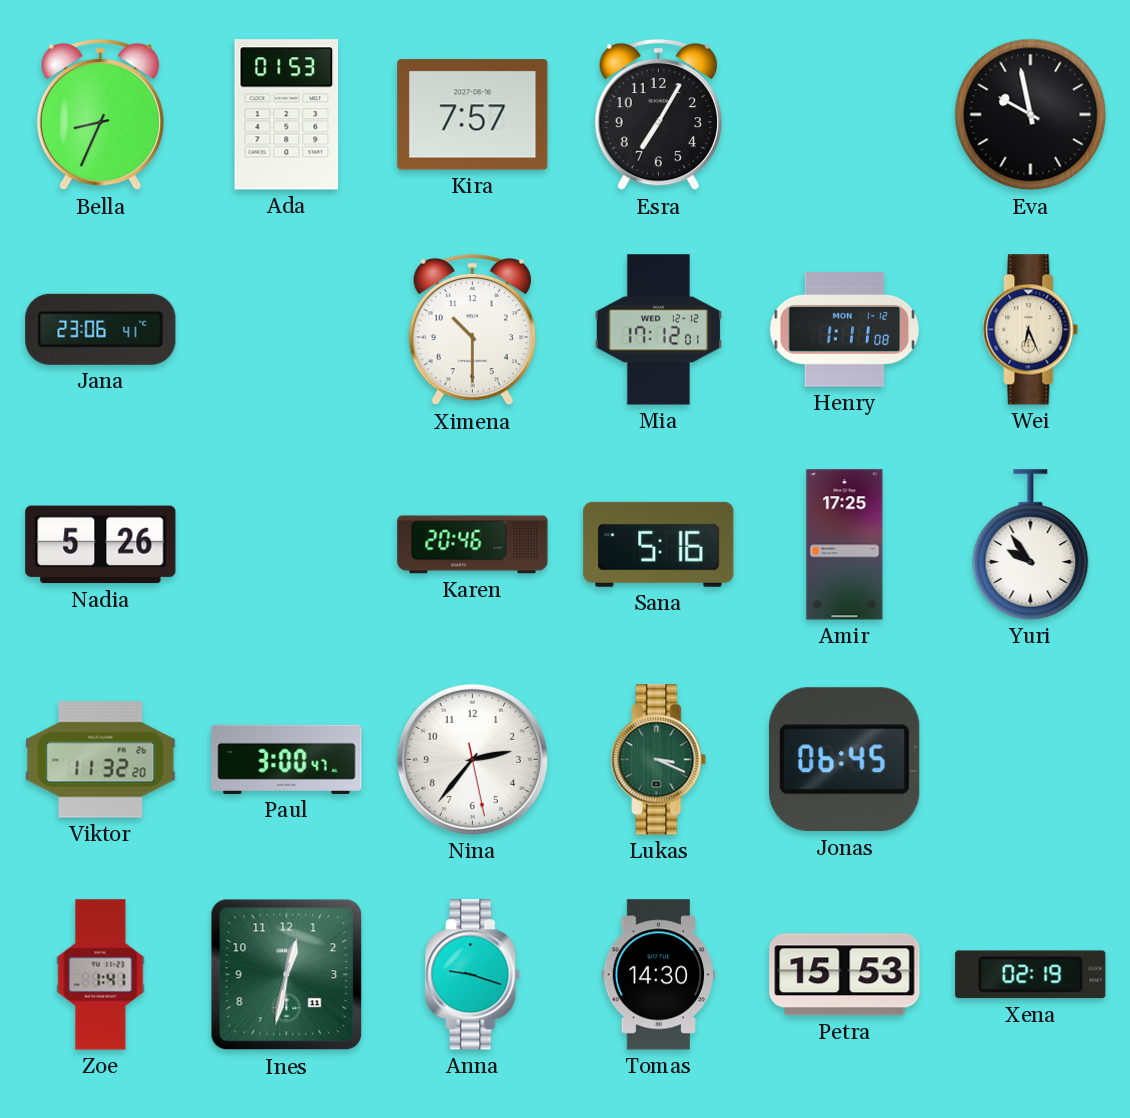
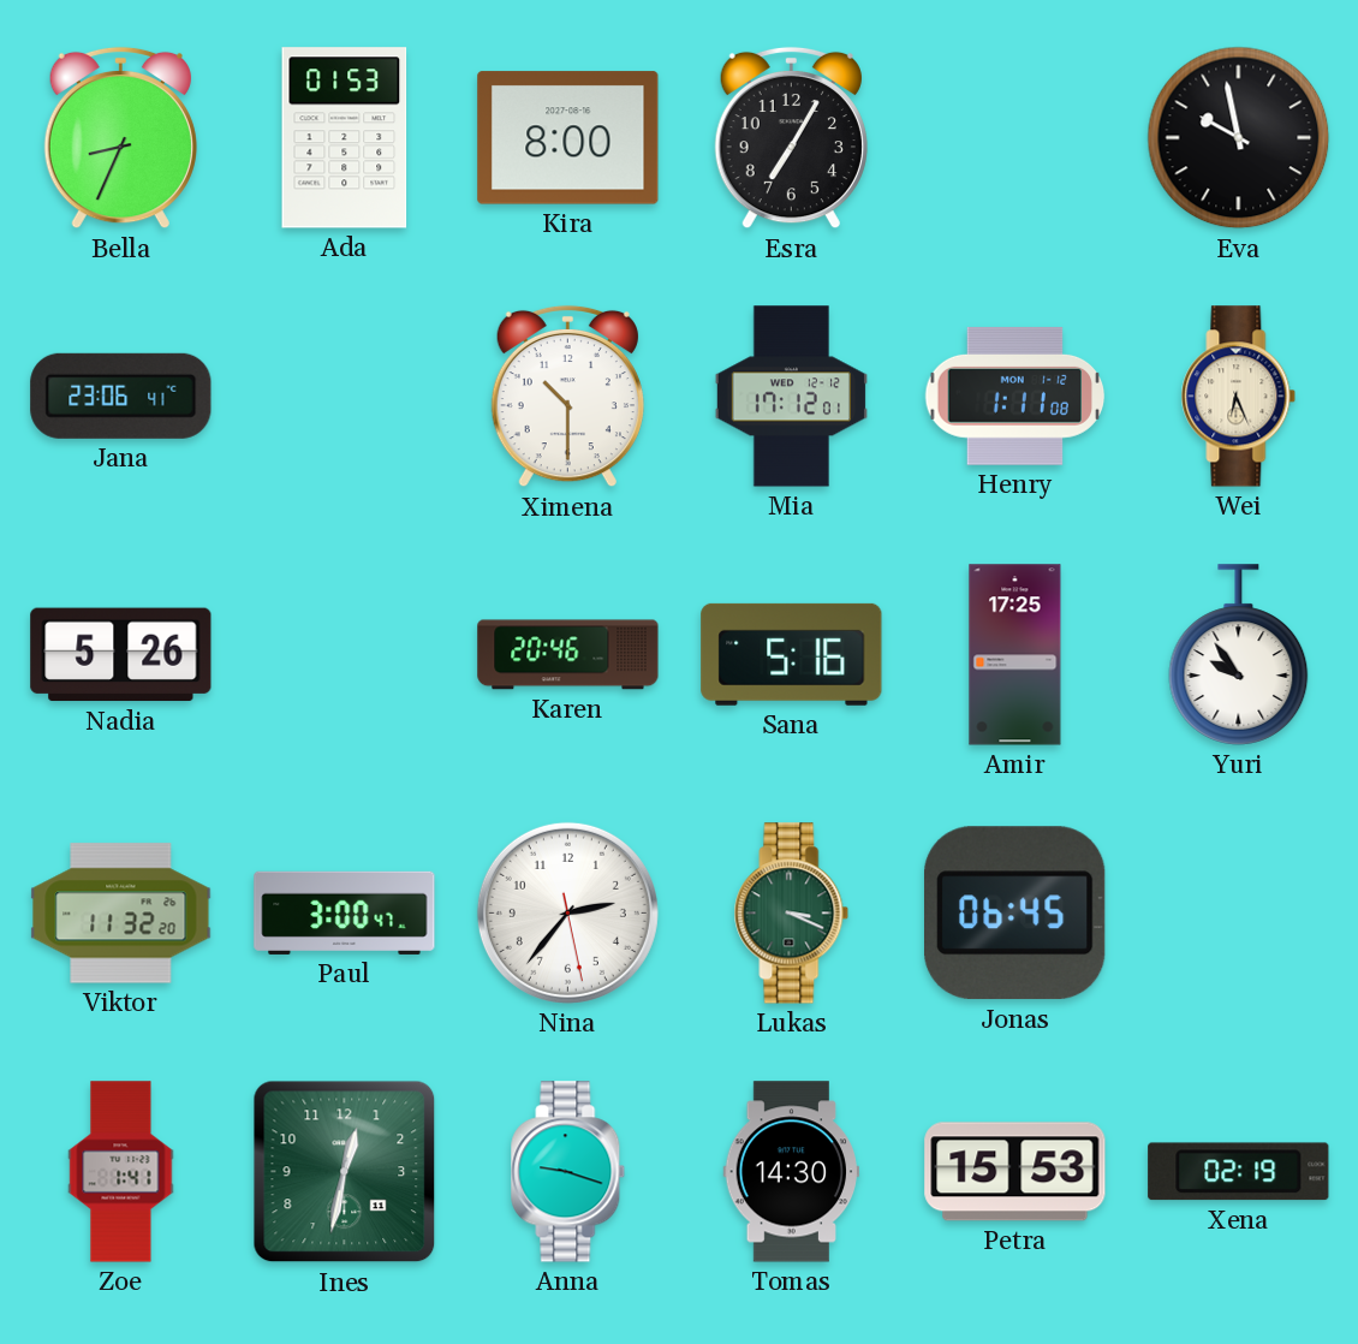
Kira: 7:57 -> 8:00 (568, 138)
